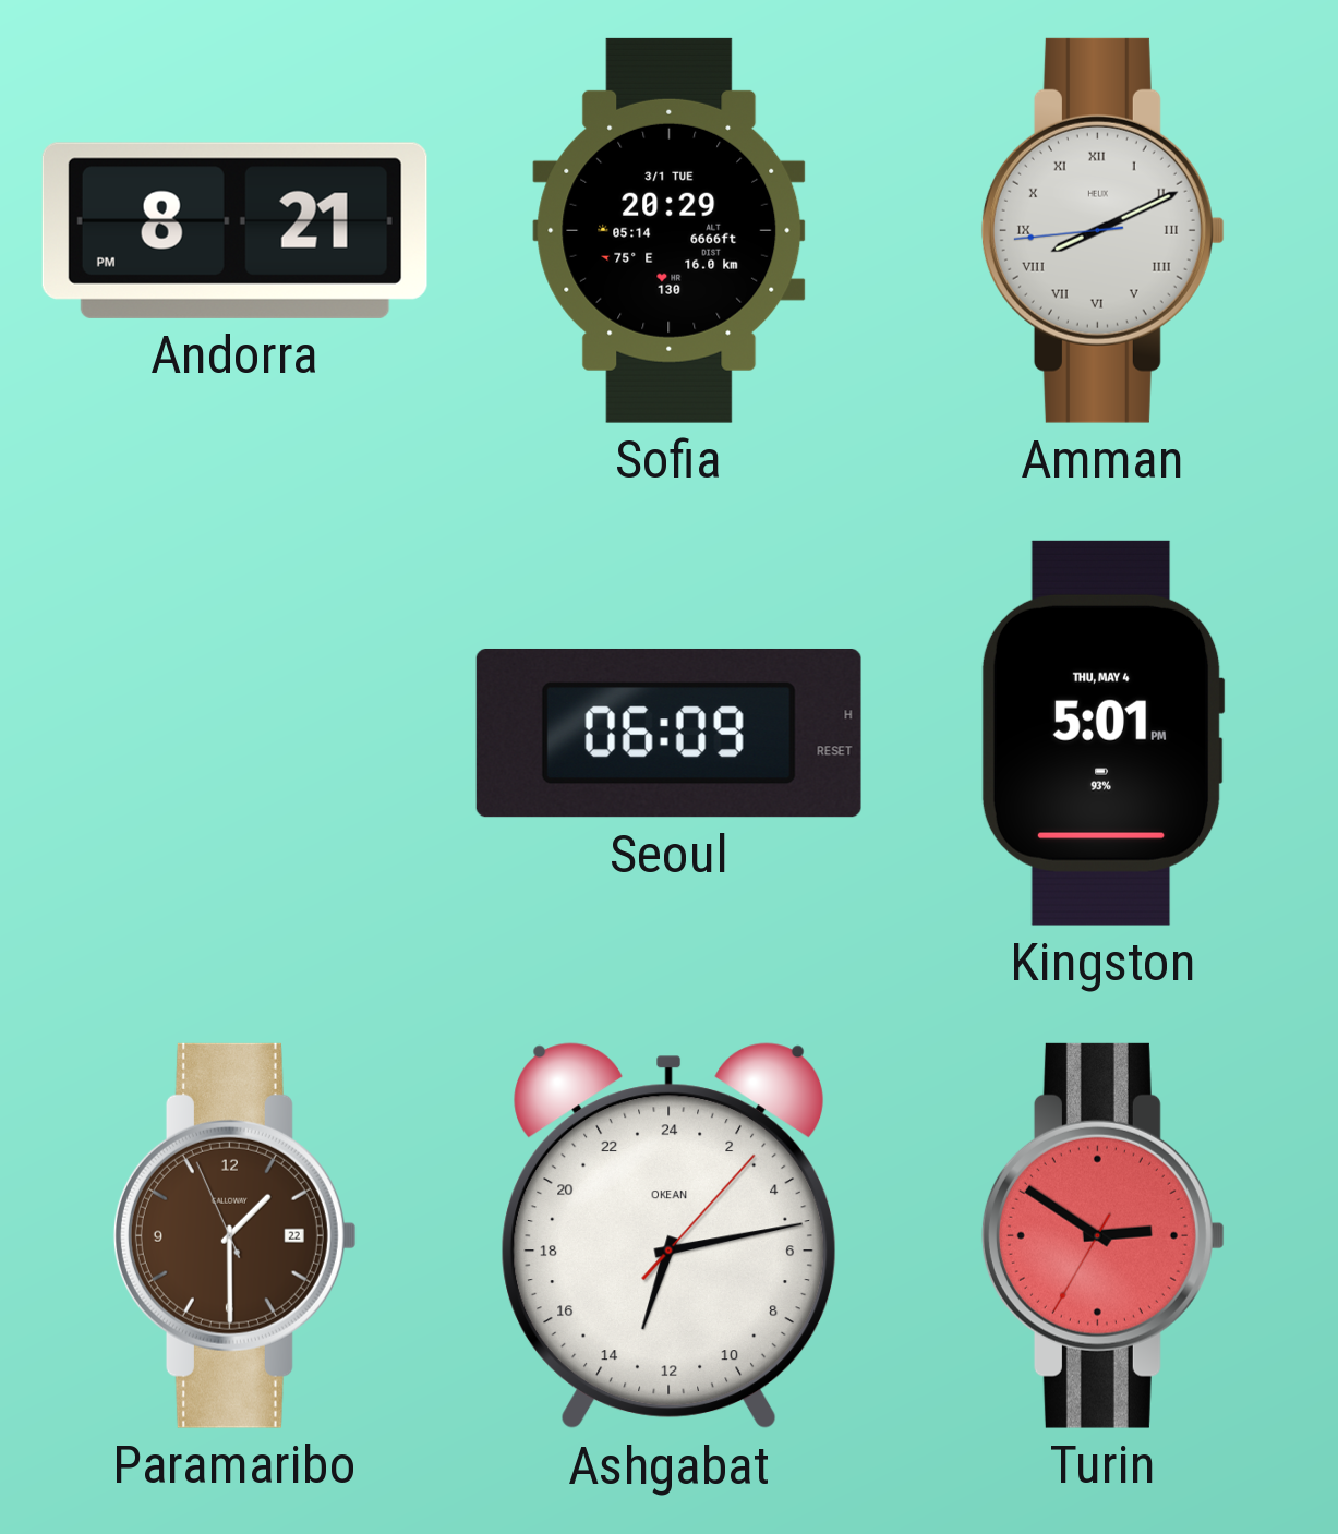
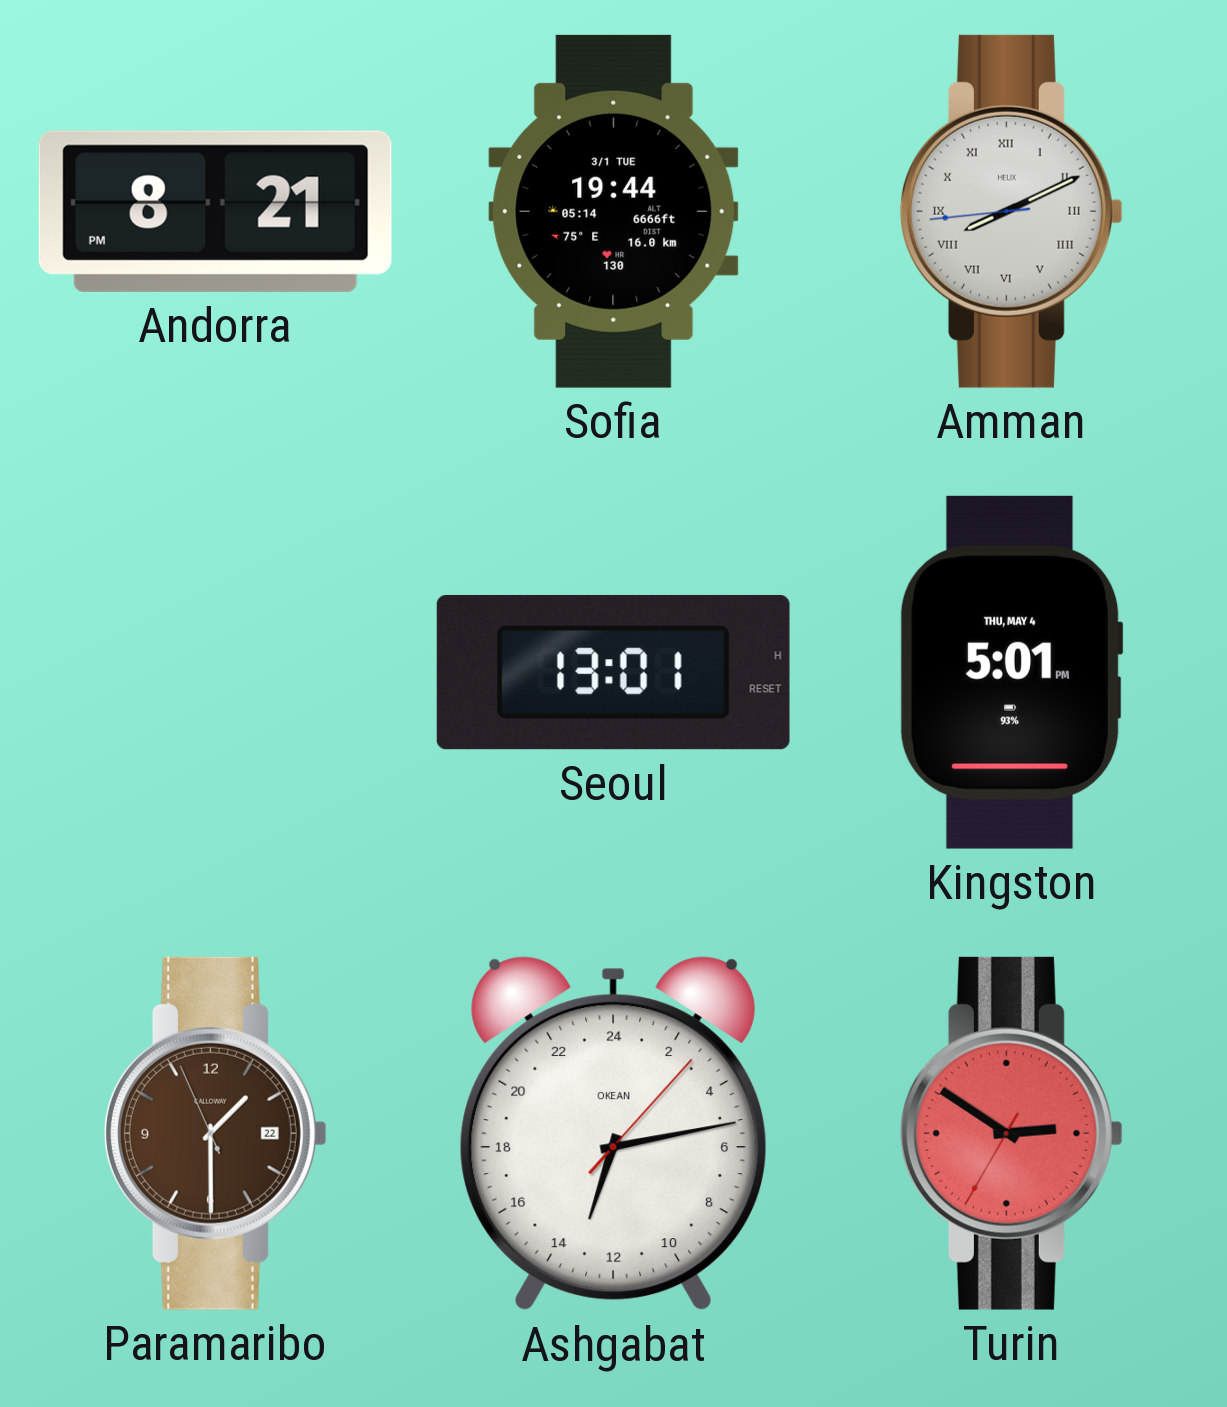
Sofia: 20:29 -> 19:44 (614, 211)
Seoul: 06:09 -> 13:01 (613, 672)
